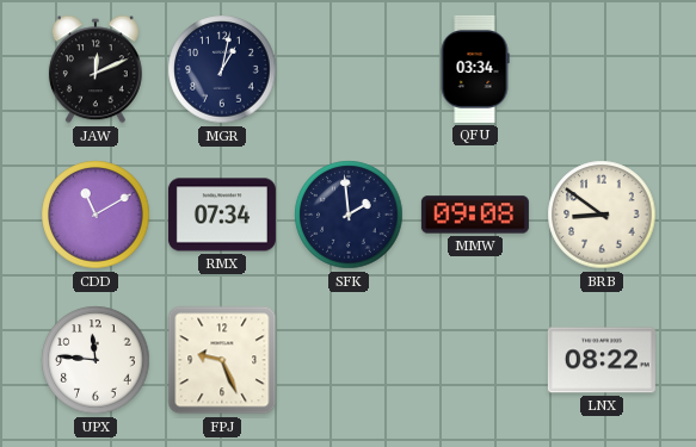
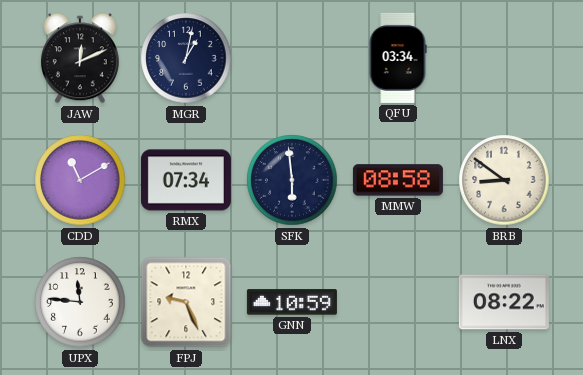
SFK: 1:59 -> 5:59 (292, 180)
MMW: 09:08 -> 08:58 (398, 180)
GNN: none -> 10:59 (292, 302)
